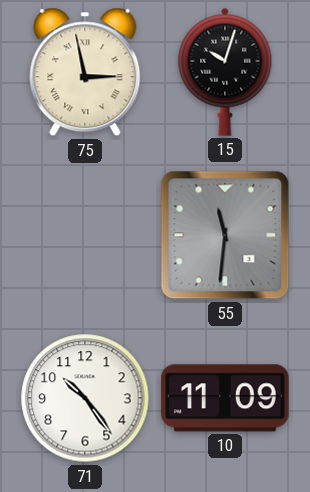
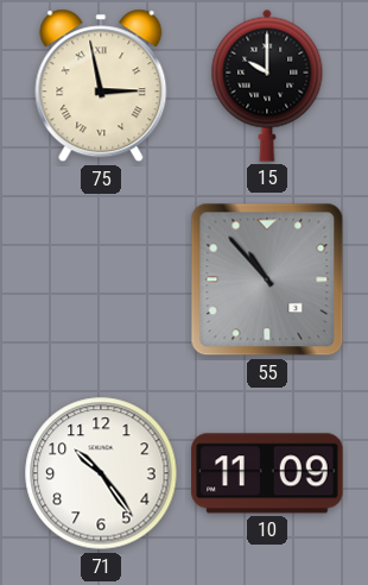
15: 10:03 -> 10:00 (267, 86)
55: 11:31 -> 10:53 (267, 279)
